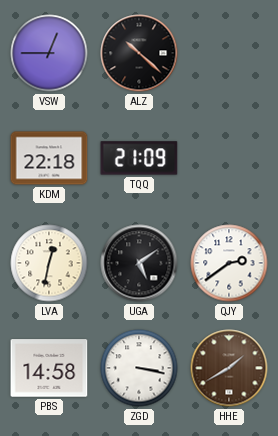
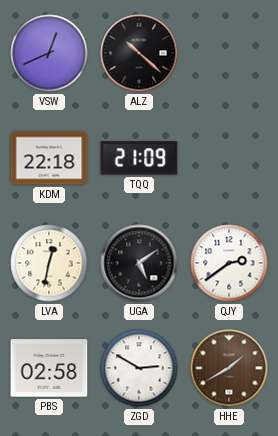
VSW: 12:45 -> 12:41 (49, 53)
PBS: 14:58 -> 02:58 (49, 368)
ZGD: 3:17 -> 2:50 (139, 368)
